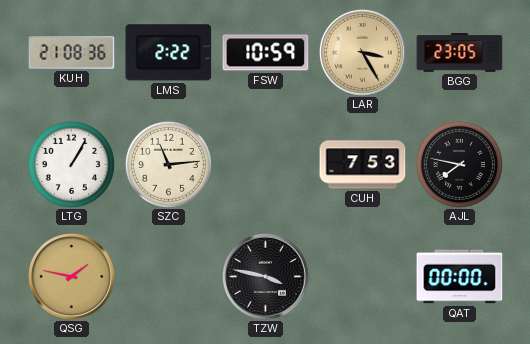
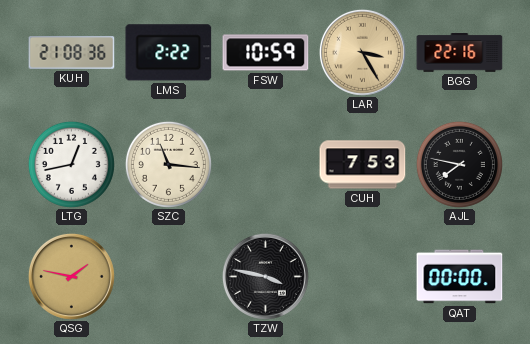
BGG: 23:05 -> 22:16 (460, 53)
LTG: 1:05 -> 12:43 (71, 164)
SZC: 11:14 -> 11:16 (168, 164)
